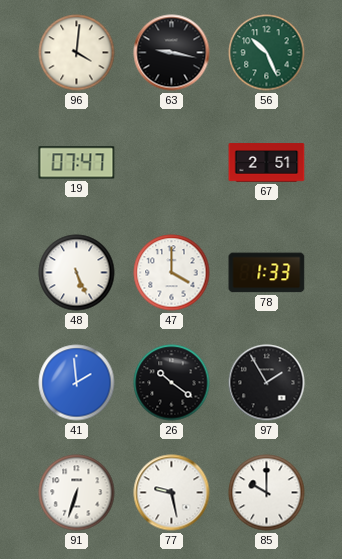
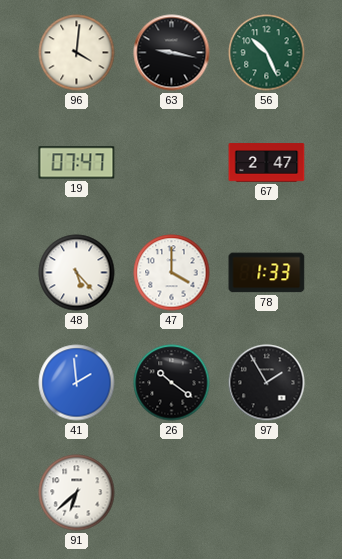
67: 2:51 -> 2:47 (267, 163)
48: 5:26 -> 5:23 (77, 273)
91: 6:33 -> 6:38 (77, 493)
77: 9:28 -> none (172, 493)
85: 10:00 -> none (267, 493)
